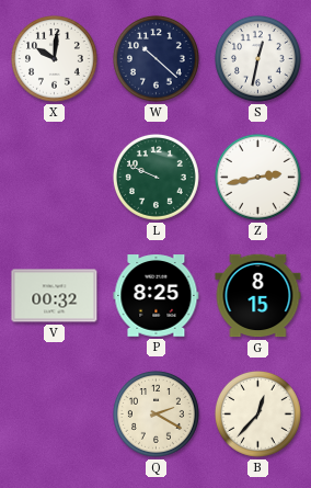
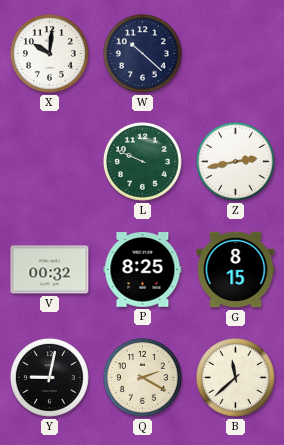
S: 12:32 -> none (257, 58)
Y: none -> 9:02 (49, 377)
B: 12:37 -> 11:38 (235, 377)
